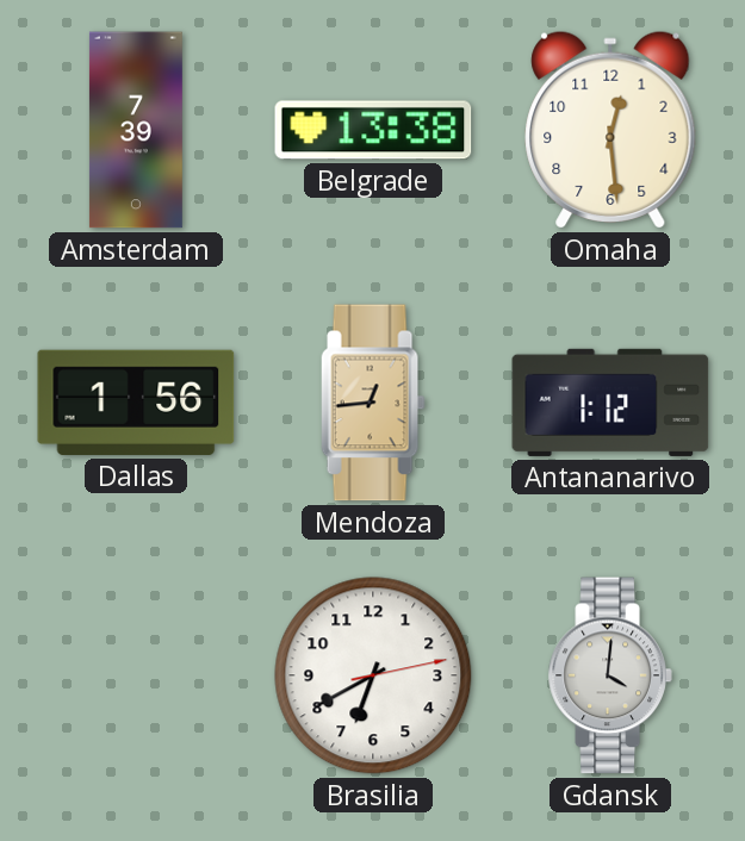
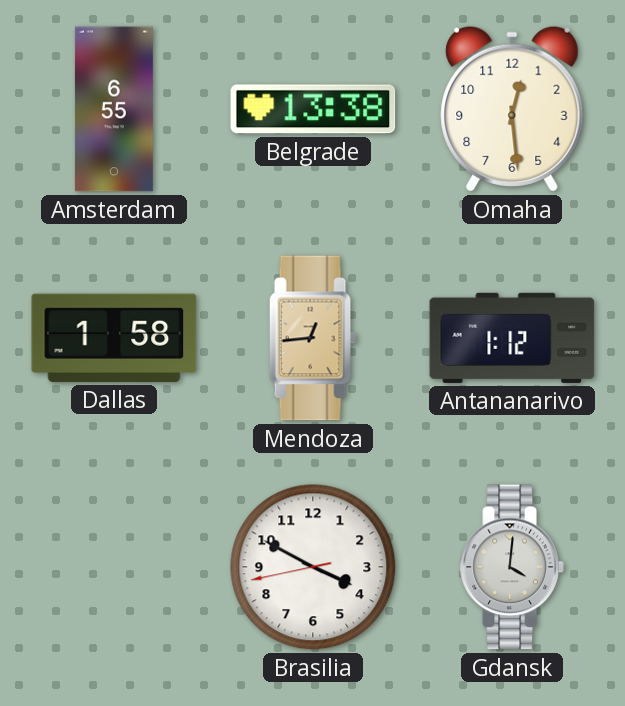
Amsterdam: 7:39 -> 6:55 (114, 109)
Dallas: 1:56 -> 1:58 (114, 338)
Brasilia: 6:40 -> 3:49 (313, 567)
